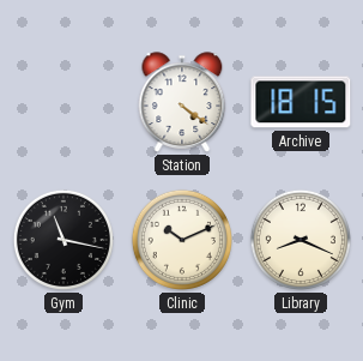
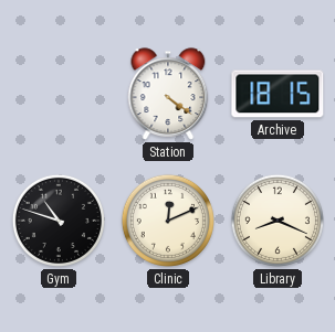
Gym: 11:17 -> 10:48 (59, 221)
Clinic: 10:11 -> 12:11 (168, 221)
